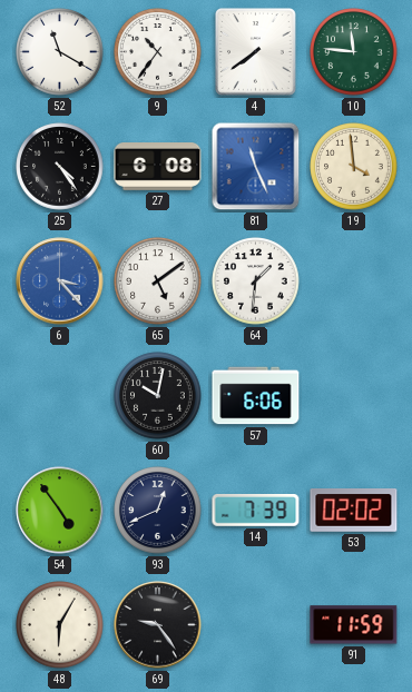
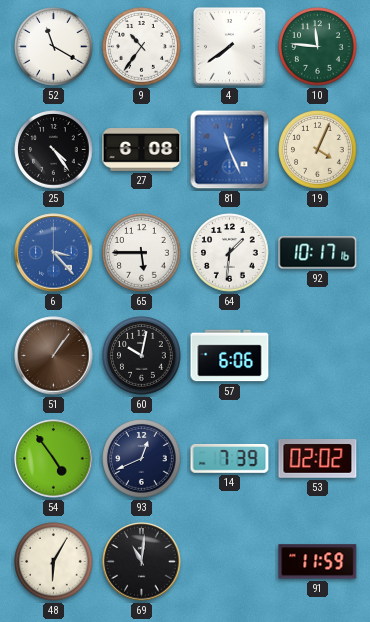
19: 3:59 -> 4:04 (318, 150)
65: 5:09 -> 5:45 (142, 253)
92: none -> 10:17 (318, 253)
51: none -> 1:06 (54, 356)
69: 9:24 -> 11:01 (142, 562)
